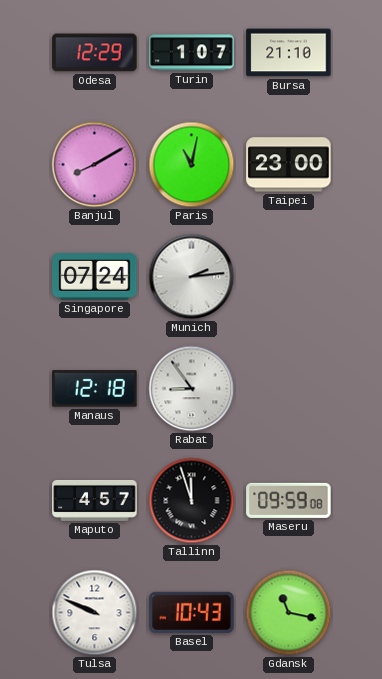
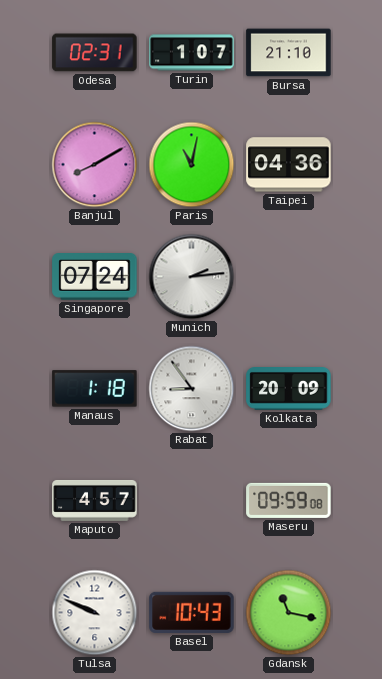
Odesa: 12:29 -> 02:31 (95, 53)
Taipei: 23:00 -> 04:36 (289, 165)
Manaus: 12:18 -> 1:18 (95, 389)
Kolkata: none -> 20:09 (289, 389)
Tallinn: 11:57 -> none (192, 501)
